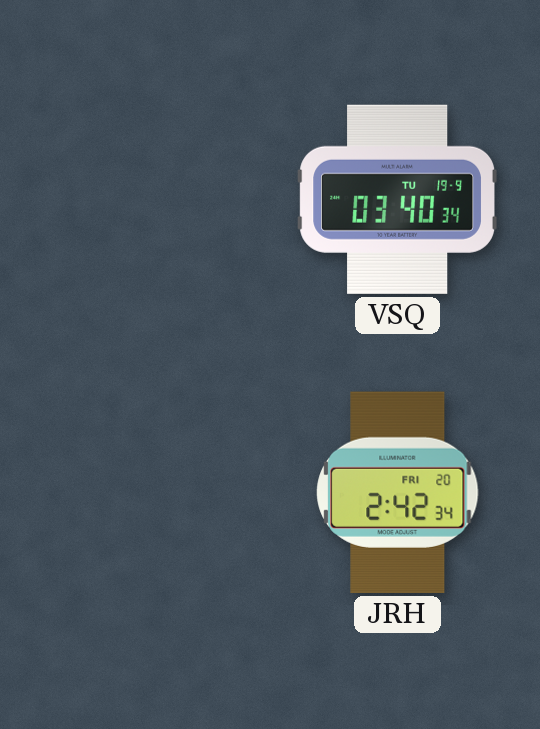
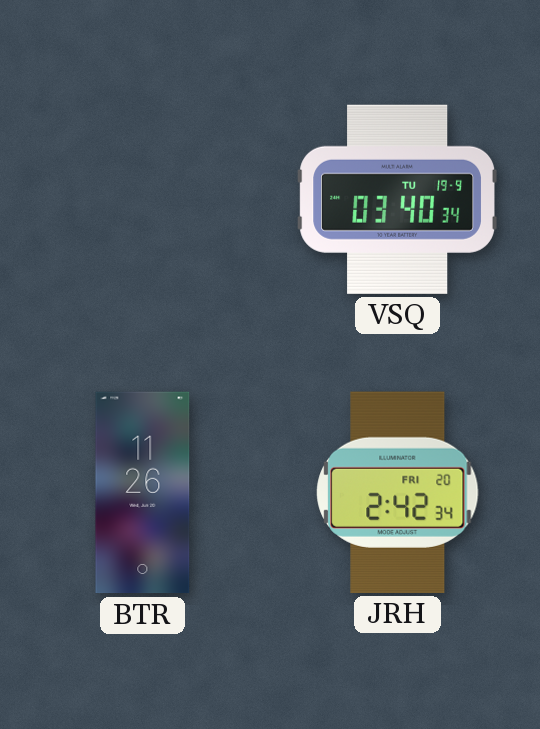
BTR: none -> 11:26 (143, 493)
